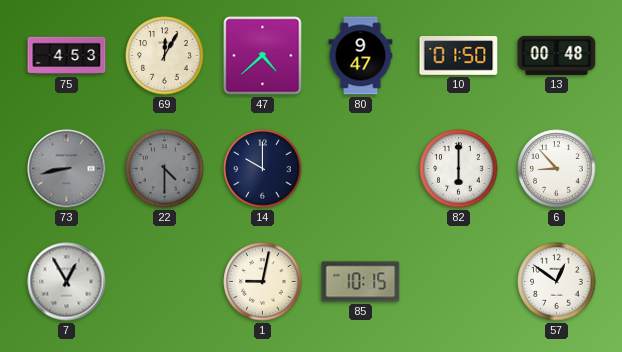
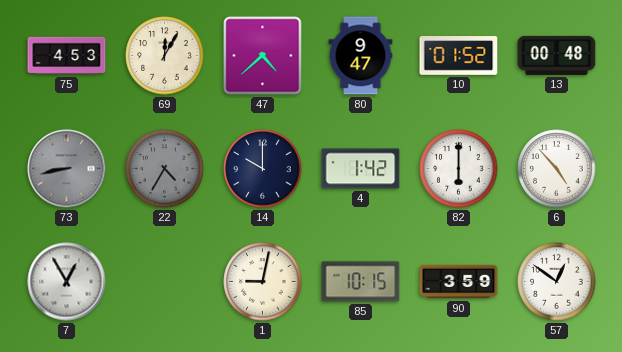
10: 01:50 -> 01:52 (459, 56)
22: 4:30 -> 4:35 (165, 169)
4: none -> 1:42 (361, 169)
6: 8:53 -> 4:53 (557, 169)
90: none -> 3:59 (459, 282)
